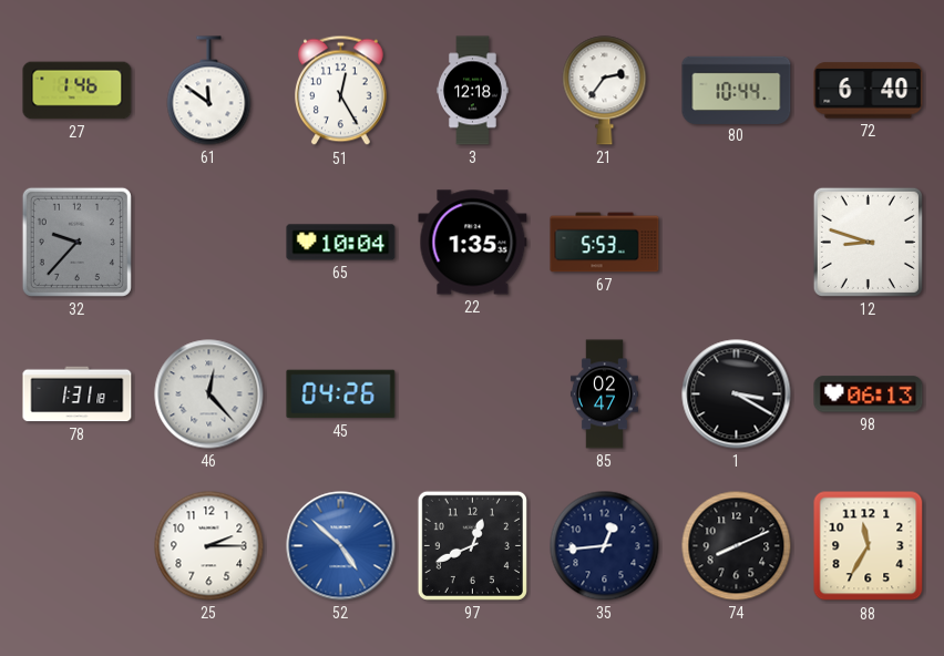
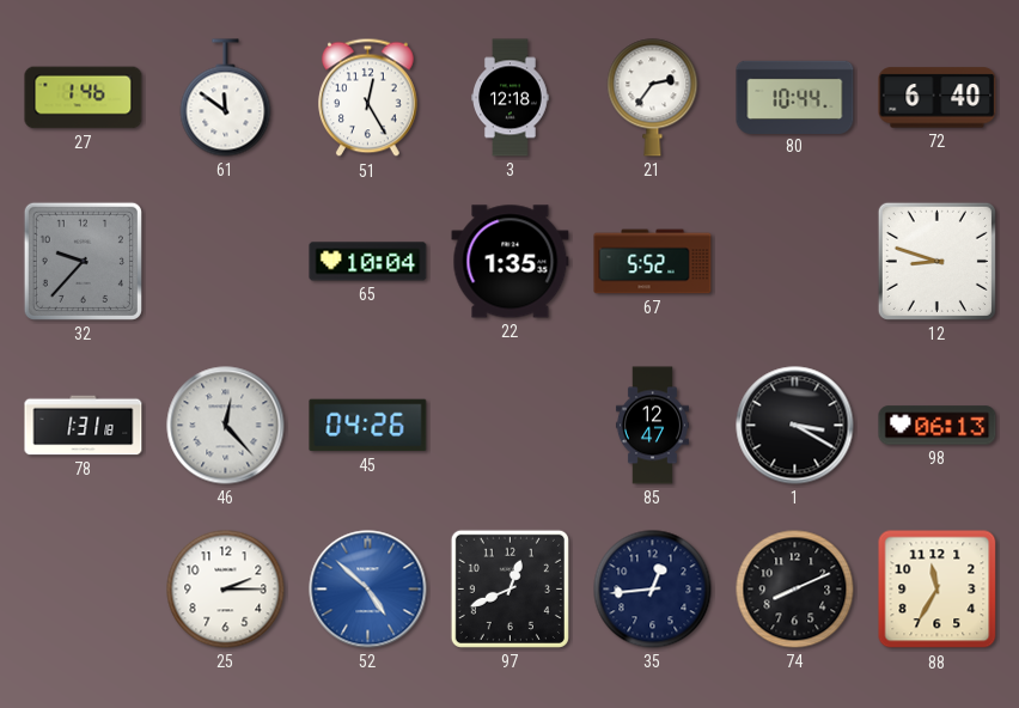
67: 5:53 -> 5:52 (653, 262)
85: 02:47 -> 12:47 (652, 426)
